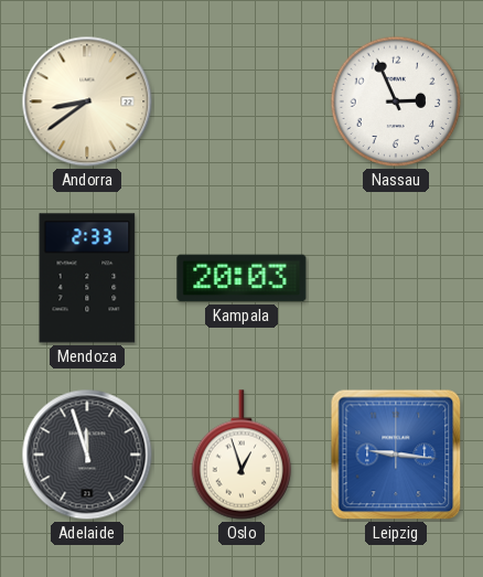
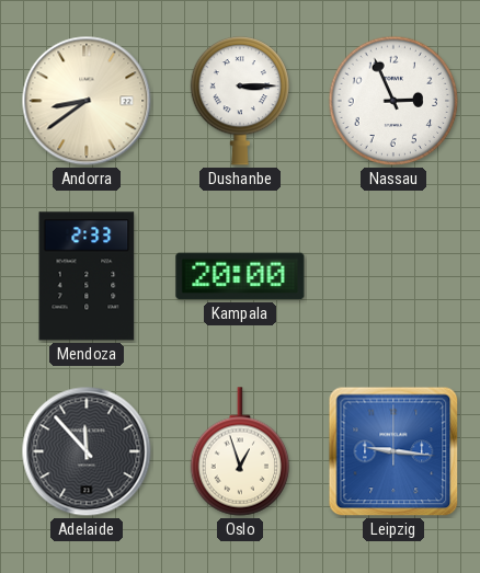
Dushanbe: none -> 3:15 (240, 101)
Kampala: 20:03 -> 20:00 (240, 276)
Adelaide: 11:57 -> 11:53 (87, 451)
